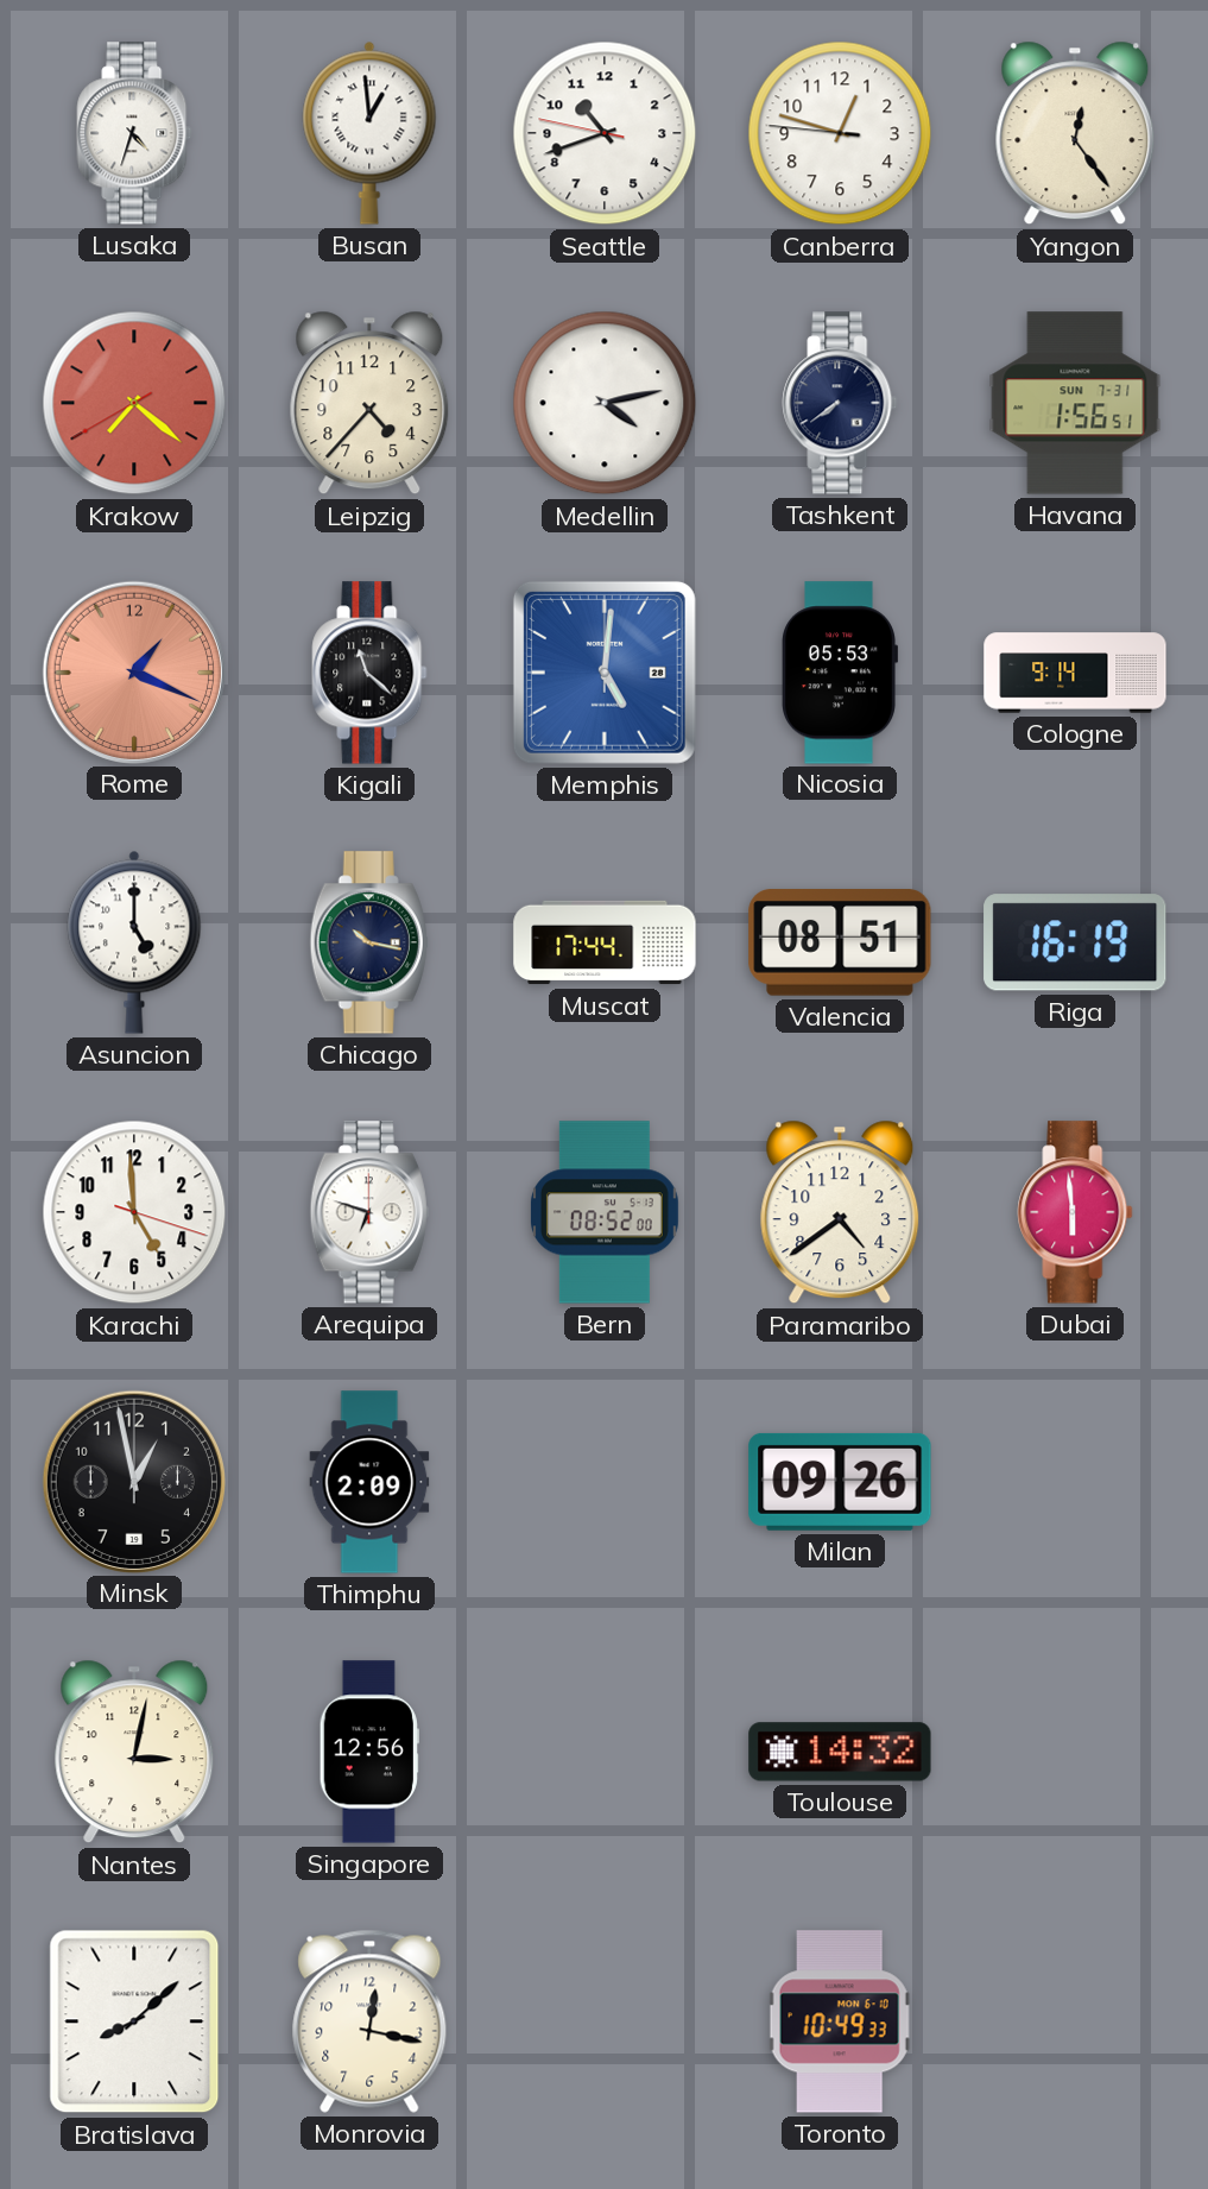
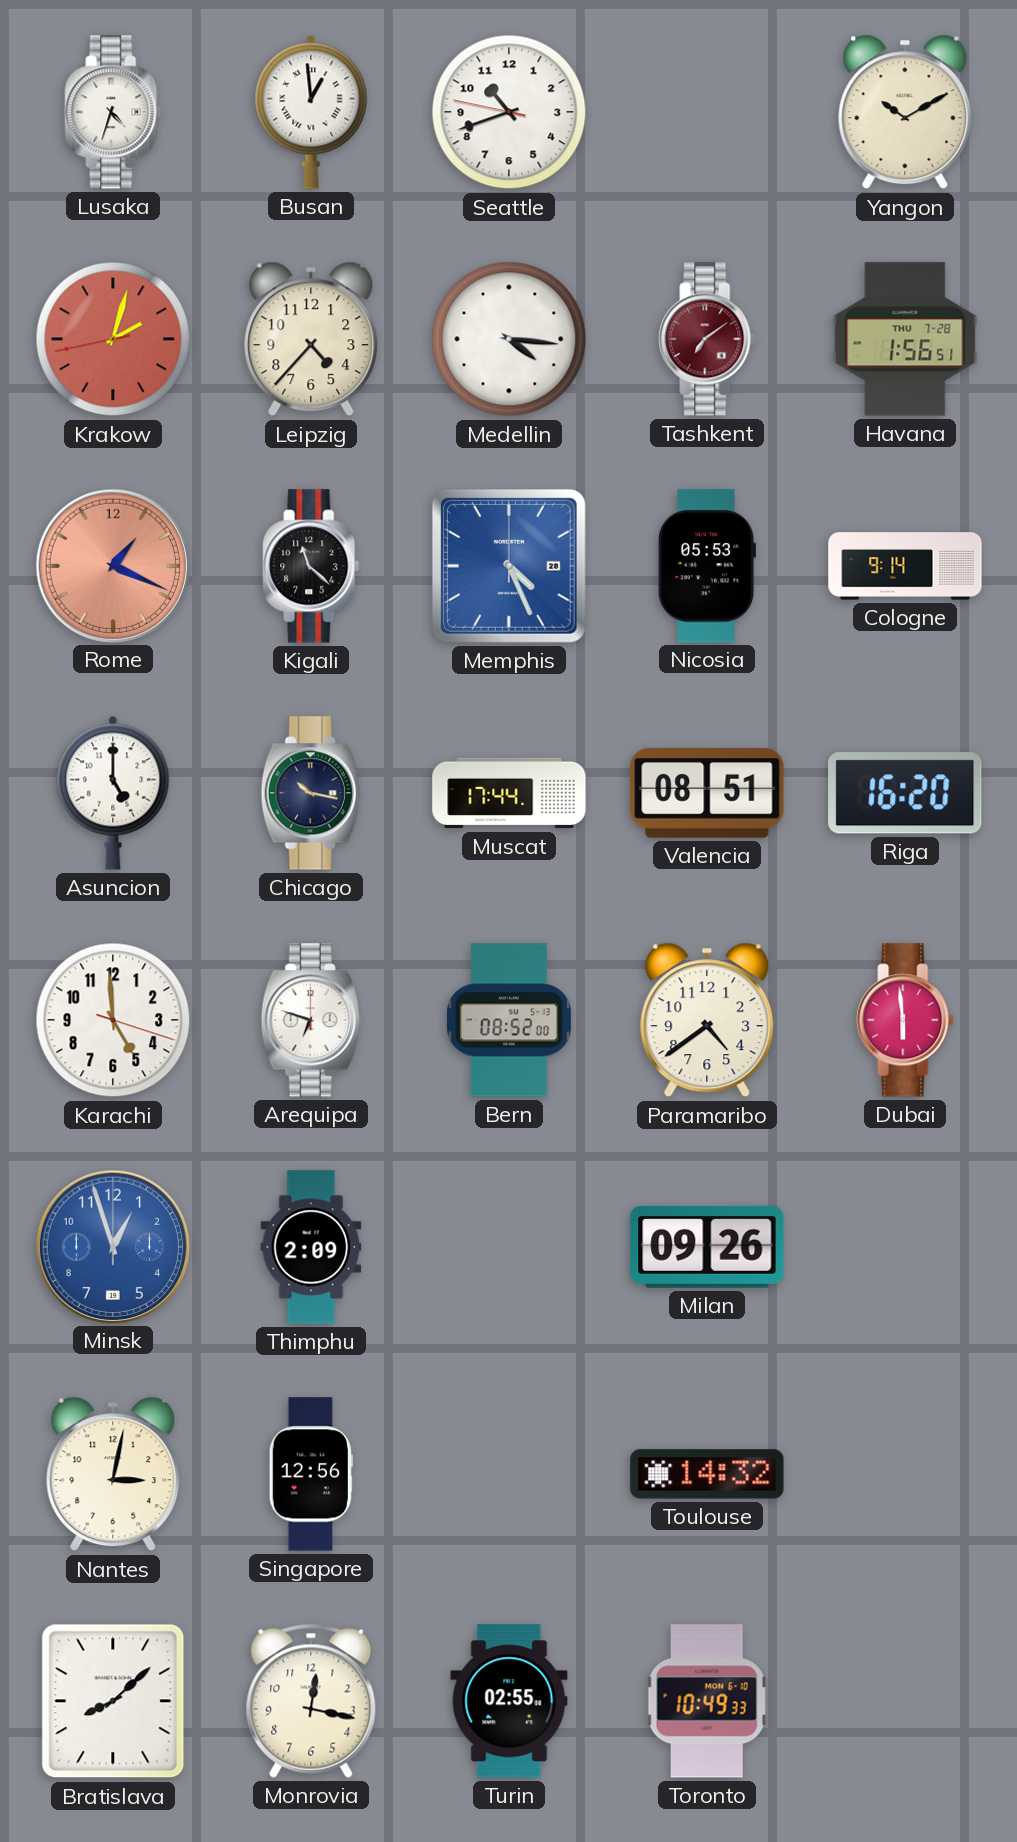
Canberra: 12:47 -> none (840, 133)
Yangon: 12:24 -> 10:10 (905, 112)
Krakow: 7:21 -> 2:02 (113, 339)
Medellin: 4:13 -> 4:16 (509, 339)
Tashkent: 7:39 -> 7:09 (707, 339)
Tashkent dial: navy -> burgundy (707, 339)
Havana date: SUN 7-31 -> THU 7-28 (905, 339)
Memphis: 5:01 -> 4:26 (509, 566)
Riga: 16:19 -> 16:20 (905, 793)
Minsk: 12:58 -> 12:57 (112, 1246)
Minsk dial: black -> blue (112, 1246)
Turin: none -> 02:55 (509, 1701)
